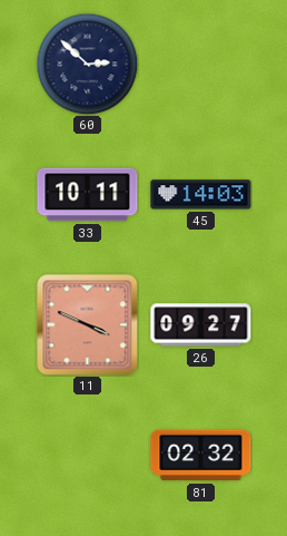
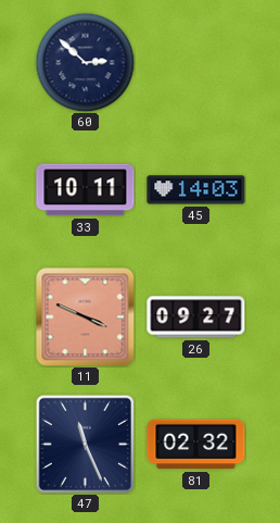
47: none -> 11:26 (85, 444)
